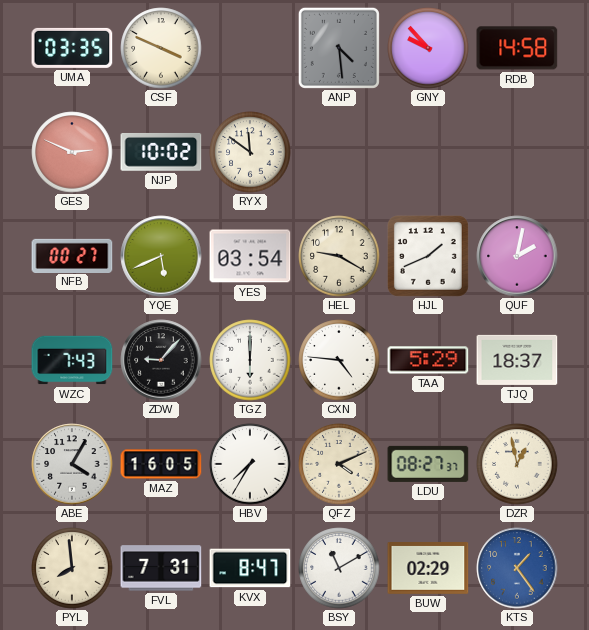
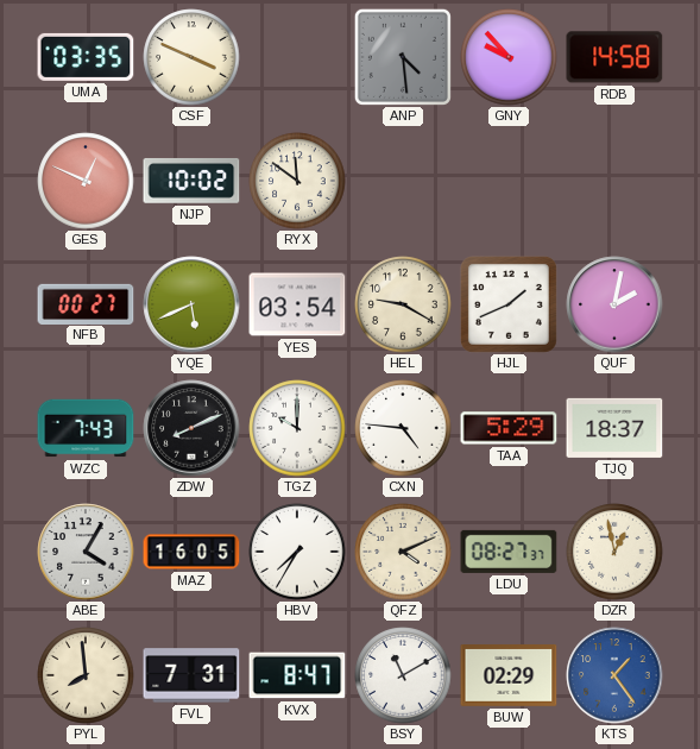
GES: 2:49 -> 12:49 (86, 181)
ZDW: 9:07 -> 8:11 (191, 428)
TGZ: 6:00 -> 10:00 (297, 428)
